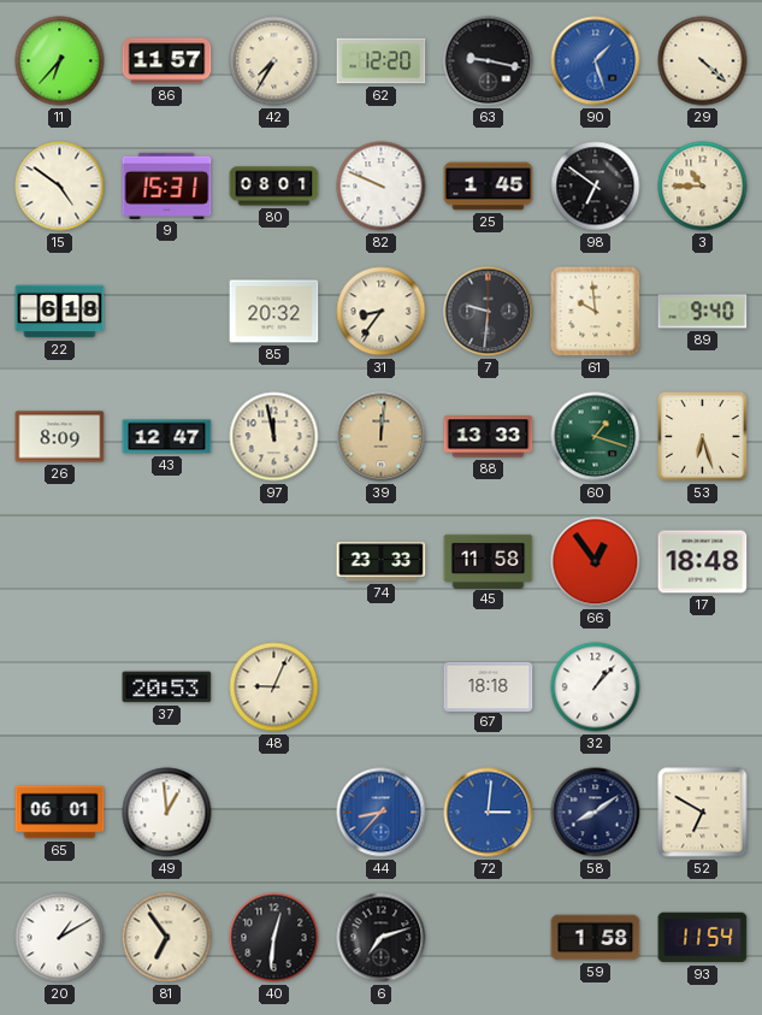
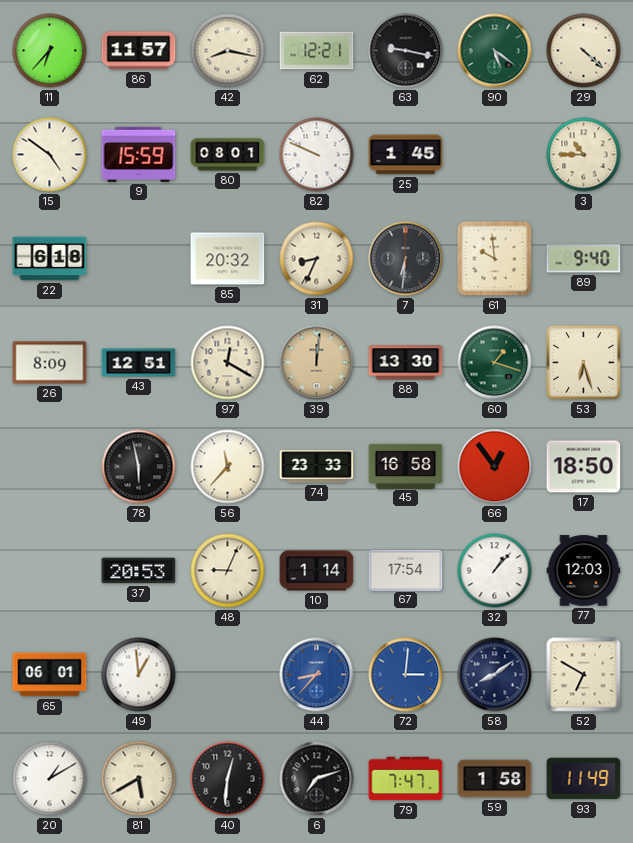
42: 7:35 -> 8:17 (228, 51)
62: 12:20 -> 12:21 (317, 51)
90: 1:27 -> 5:21 (495, 51)
90 dial: blue -> green (495, 51)
9: 15:31 -> 15:59 (139, 154)
98: 6:51 -> none (596, 187)
31: 8:36 -> 8:34 (317, 259)
7: 9:31 -> 6:31 (406, 259)
43: 12:47 -> 12:51 (139, 363)
97: 11:58 -> 12:20 (228, 363)
88: 13:33 -> 13:30 (406, 363)
78: none -> 5:58 (139, 467)
56: none -> 11:37 (228, 467)
45: 11:58 -> 16:58 (406, 466)
17: 18:48 -> 18:50 (584, 467)
10: none -> 1:14 (317, 571)
67: 18:18 -> 17:54 (406, 570)
77: none -> 12:03 (584, 571)
81: 6:54 -> 5:40 (139, 779)
79: none -> 7:47 (406, 779)
93: 11:54 -> 11:49 (584, 779)
